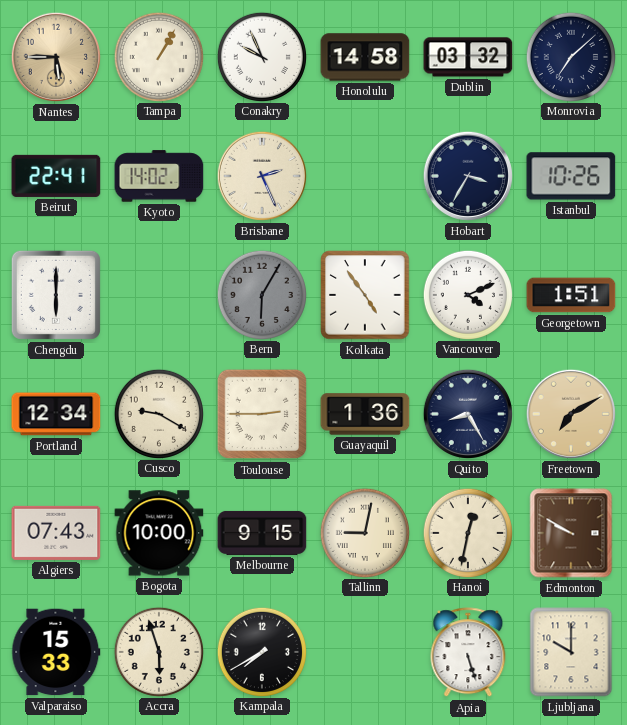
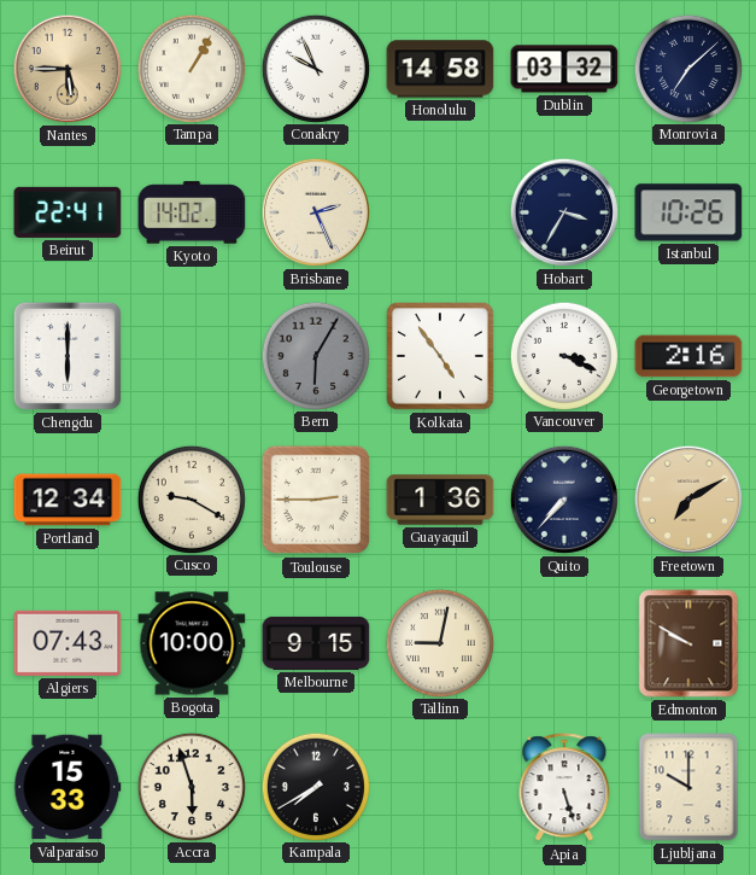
Vancouver: 4:11 -> 3:19 (563, 355)
Georgetown: 1:51 -> 2:16 (688, 356)
Quito: 8:25 -> 7:37 (564, 500)
Hanoi: 12:32 -> none (467, 532)
